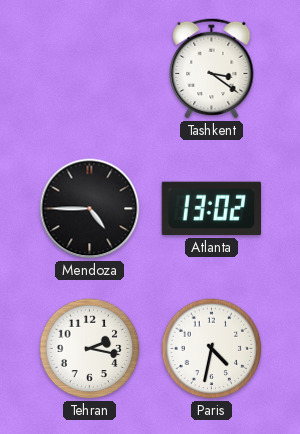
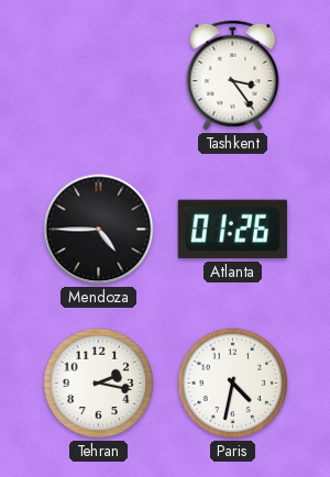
Tashkent: 3:21 -> 3:24 (233, 75)
Atlanta: 13:02 -> 01:26 (232, 230)
